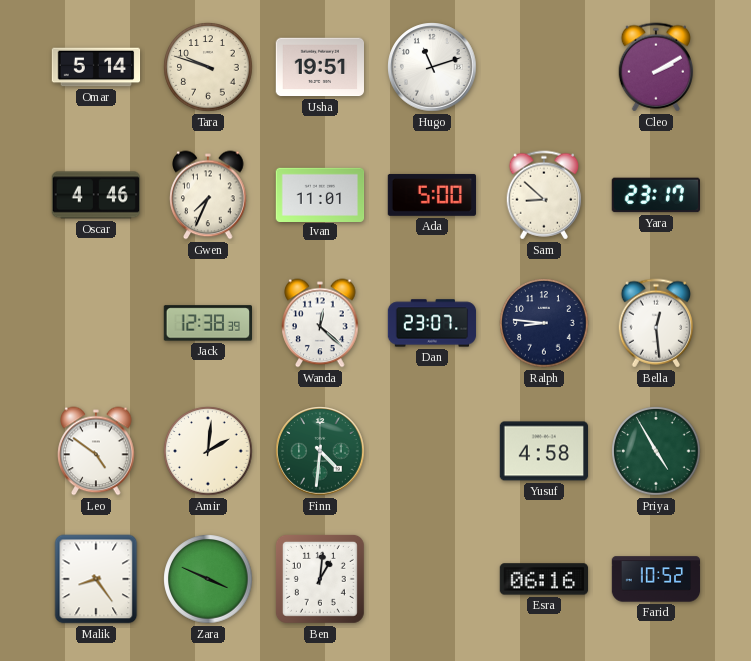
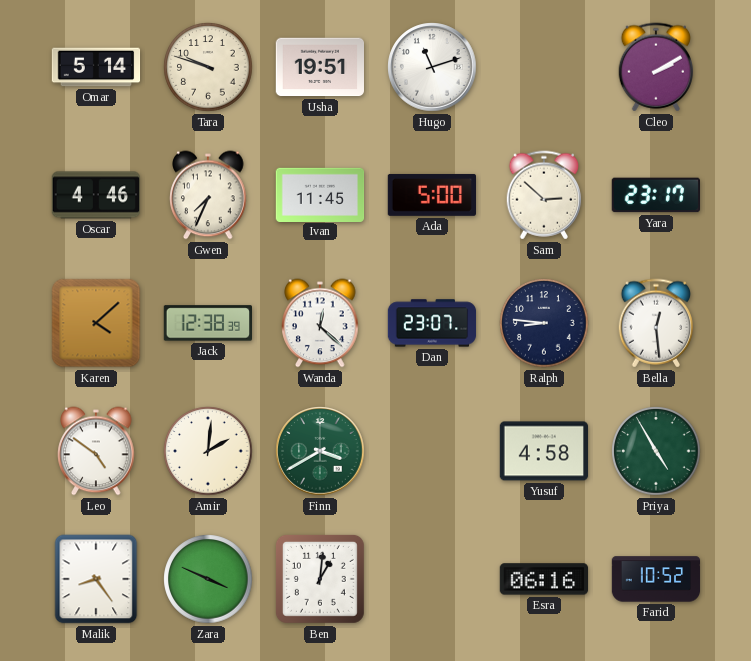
Ivan: 11:01 -> 11:45 (320, 194)
Sam: 8:52 -> 2:52 (544, 195)
Karen: none -> 4:08 (96, 323)
Finn: 4:31 -> 3:40 (320, 451)
